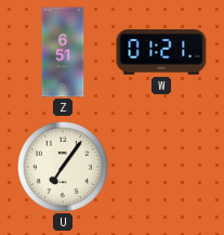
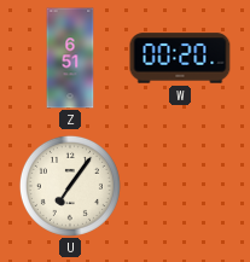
W: 01:21 -> 00:20 (180, 58)
